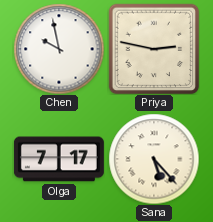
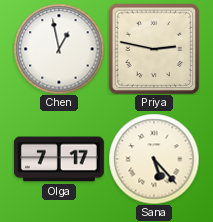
Chen: 9:58 -> 12:58 (59, 49)
